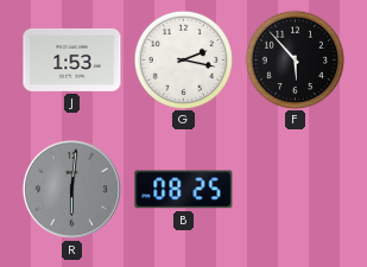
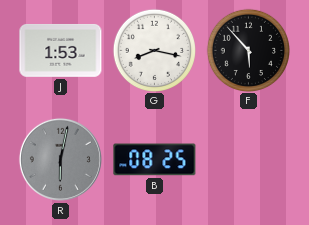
G: 2:17 -> 8:17 (154, 50)
R: 6:01 -> 6:02 (60, 159)
